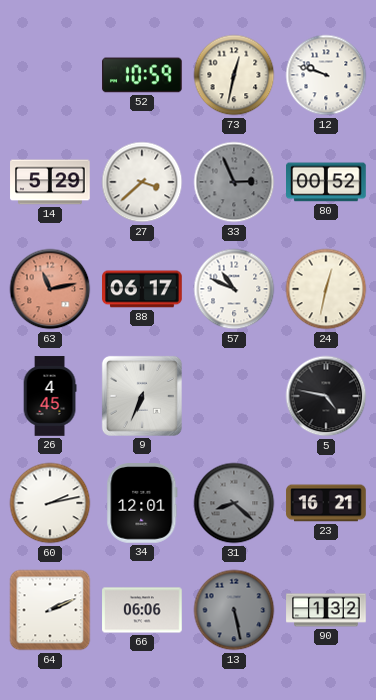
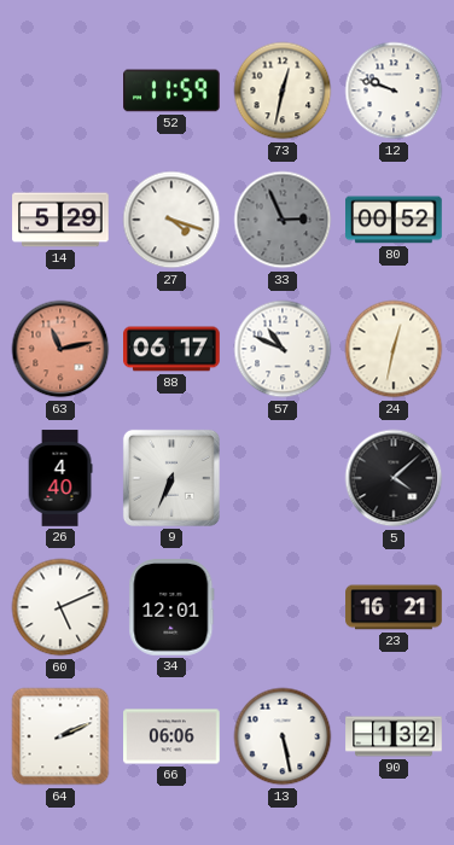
52: 10:59 -> 11:59 (171, 91)
27: 3:38 -> 4:18 (171, 220)
26: 4:45 -> 4:40 (60, 478)
5: 4:47 -> 4:08 (394, 478)
60: 2:13 -> 5:11 (60, 607)
31: 8:22 -> none (234, 503)
13 dial: grey -> white (283, 736)
